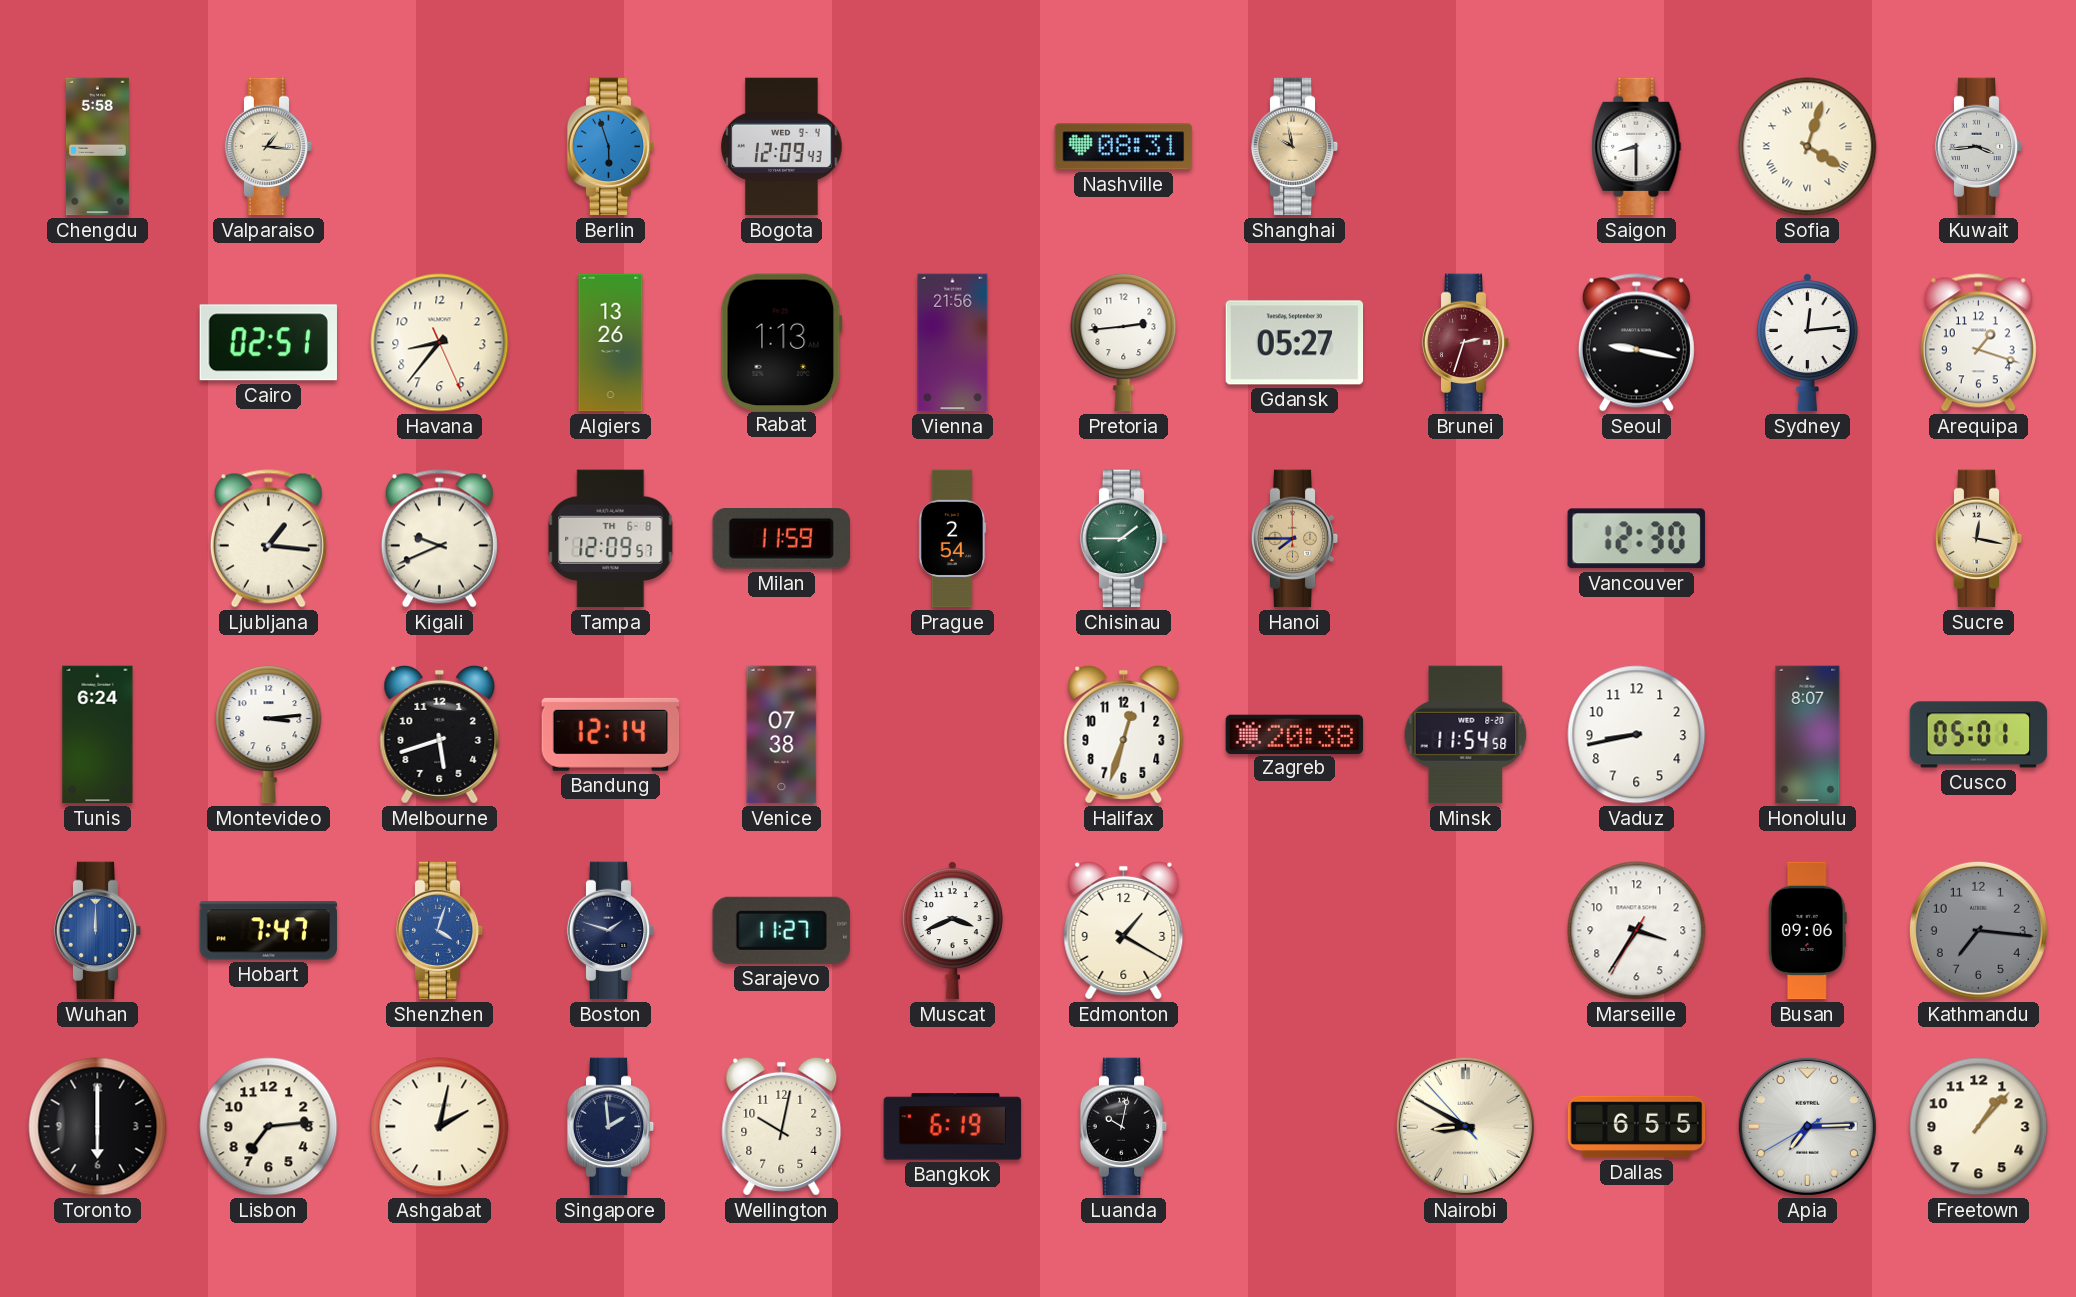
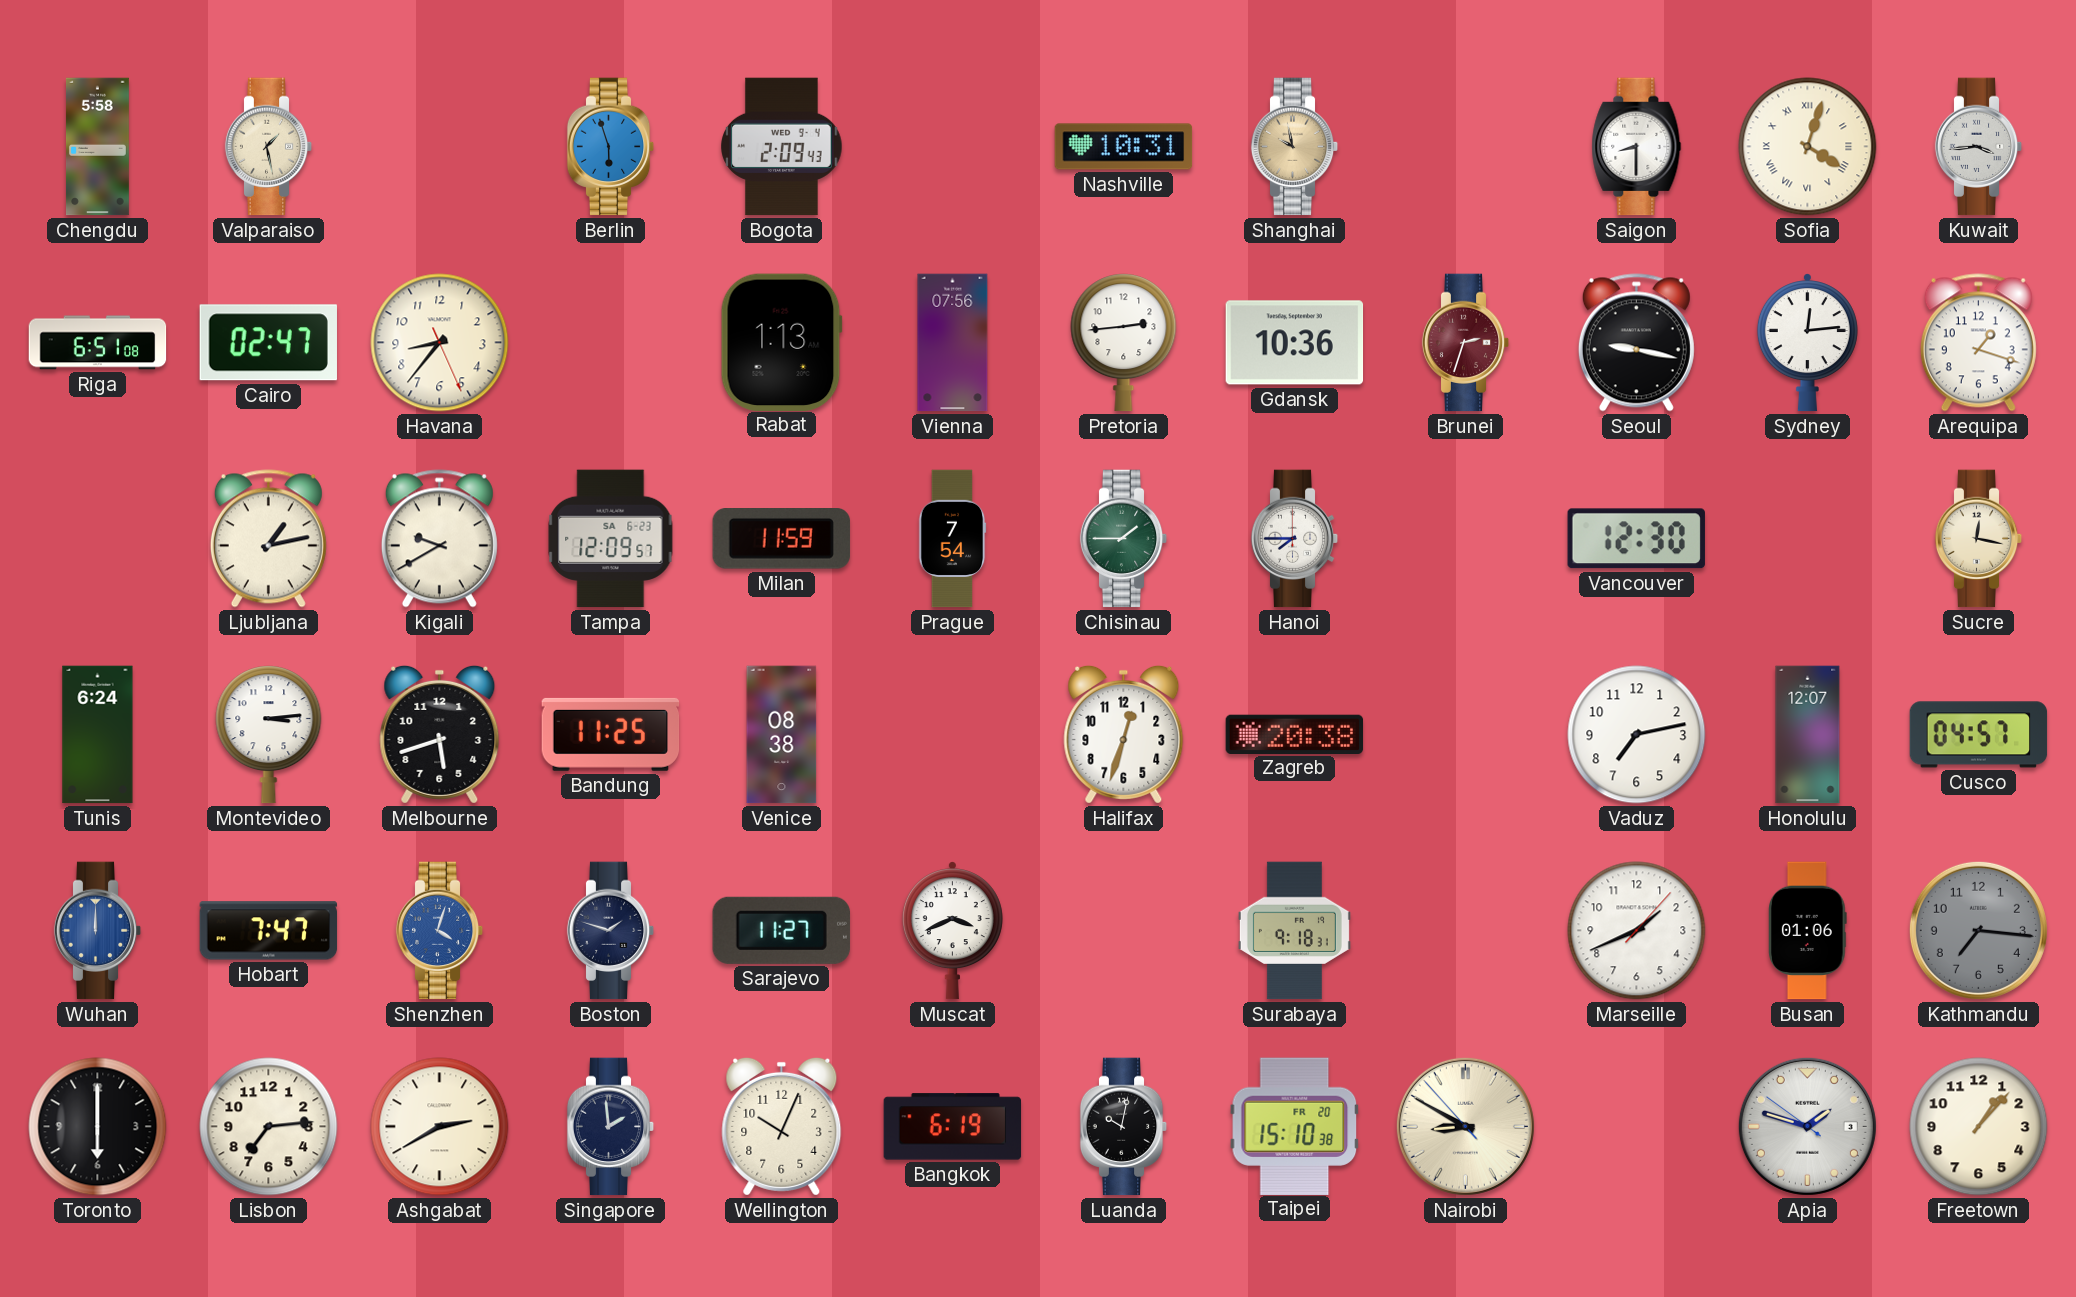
Valparaiso: 1:16 -> 1:28 (269, 147)
Bogota: 12:09 -> 2:09 (782, 147)
Nashville: 08:31 -> 10:31 (1124, 147)
Riga: none -> 6:51 (98, 343)
Cairo: 02:51 -> 02:47 (268, 343)
Algiers: 13:26 -> none (611, 343)
Vienna: 21:56 -> 07:56 (953, 343)
Gdansk: 05:27 -> 10:36 (1295, 343)
Ljubljana: 1:16 -> 1:13 (268, 539)
Kigali: 9:41 -> 9:40 (439, 539)
Tampa date: TH 6-8 -> SA 6-23 (611, 539)
Prague: 2:54 -> 7:54 (953, 539)
Hanoi dial: champagne -> white (1295, 539)
Bandung: 12:14 -> 11:25 (611, 734)
Venice: 07:38 -> 08:38 (782, 735)
Minsk: 11:54 -> none (1466, 735)
Vaduz: 8:43 -> 7:13 (1637, 735)
Honolulu: 8:07 -> 12:07 (1808, 735)
Cusco: 05:01 -> 04:57 (1979, 735)
Edmonton: 1:20 -> none (1124, 930)
Surabaya: none -> 9:18 (1294, 931)
Marseille: 3:35 -> 1:41 (1637, 931)
Busan: 09:06 -> 01:06 (1808, 931)
Ashgabat: 2:02 -> 2:40 (440, 1127)
Wellington: 10:02 -> 10:04 (782, 1126)
Taipei: none -> 15:10 (1295, 1126)
Dallas: 6:55 -> none (1637, 1127)
Apia: 7:14 -> 1:47 (1807, 1126)
